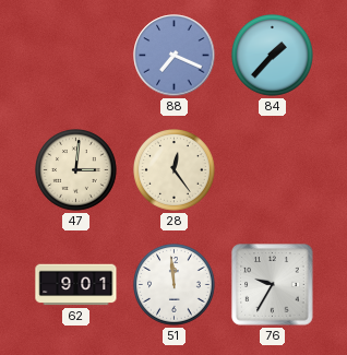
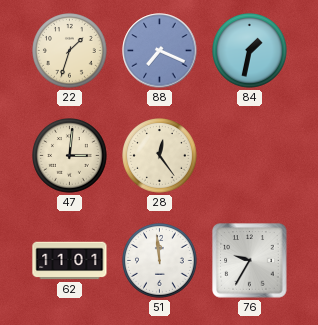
22: none -> 1:33 (70, 51)
84: 1:37 -> 1:32 (250, 51)
62: 9:01 -> 11:01 (70, 261)
